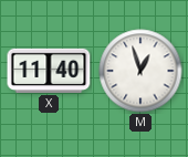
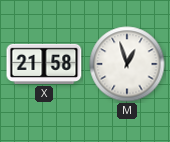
X: 11:40 -> 21:58 (44, 64)
